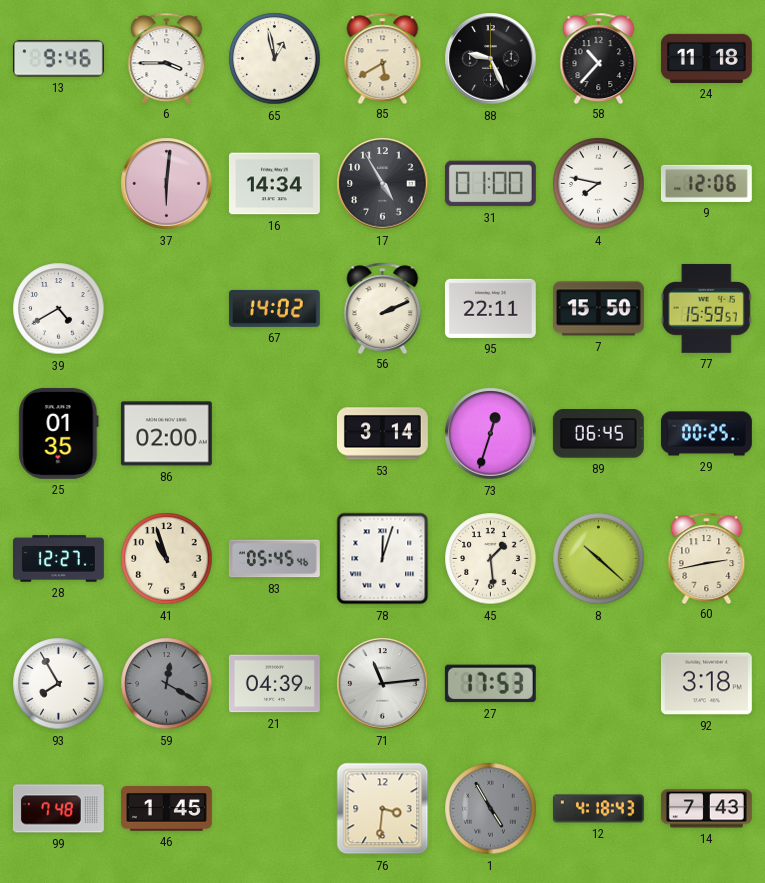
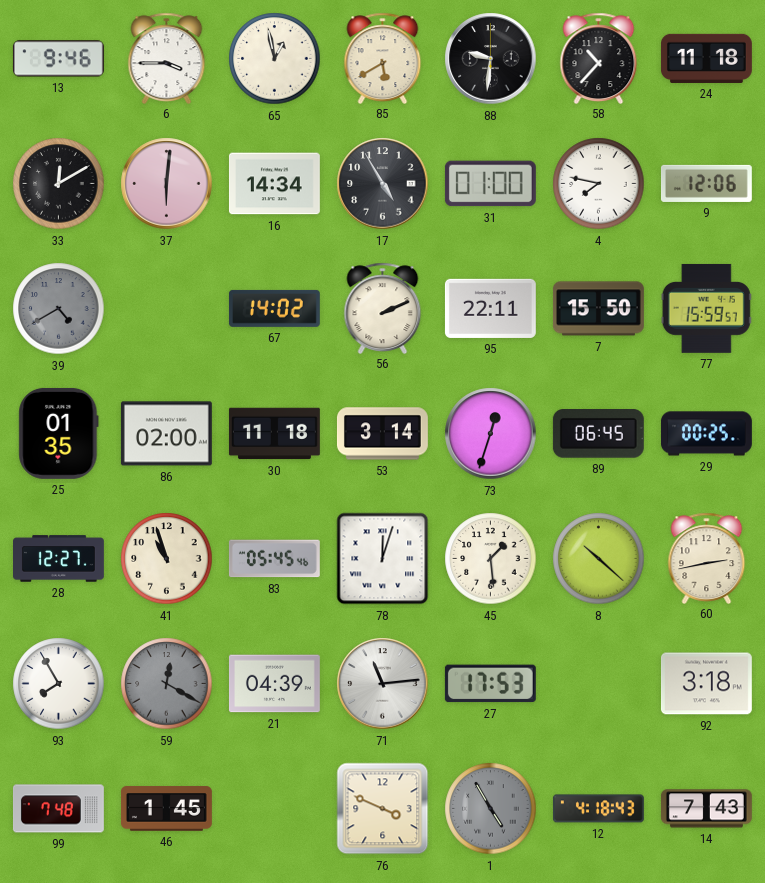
88: 9:26 -> 9:31 (491, 59)
33: none -> 12:10 (59, 184)
39 dial: white -> grey (59, 309)
30: none -> 11:18 (274, 434)
76: 3:31 -> 3:49 (383, 809)
